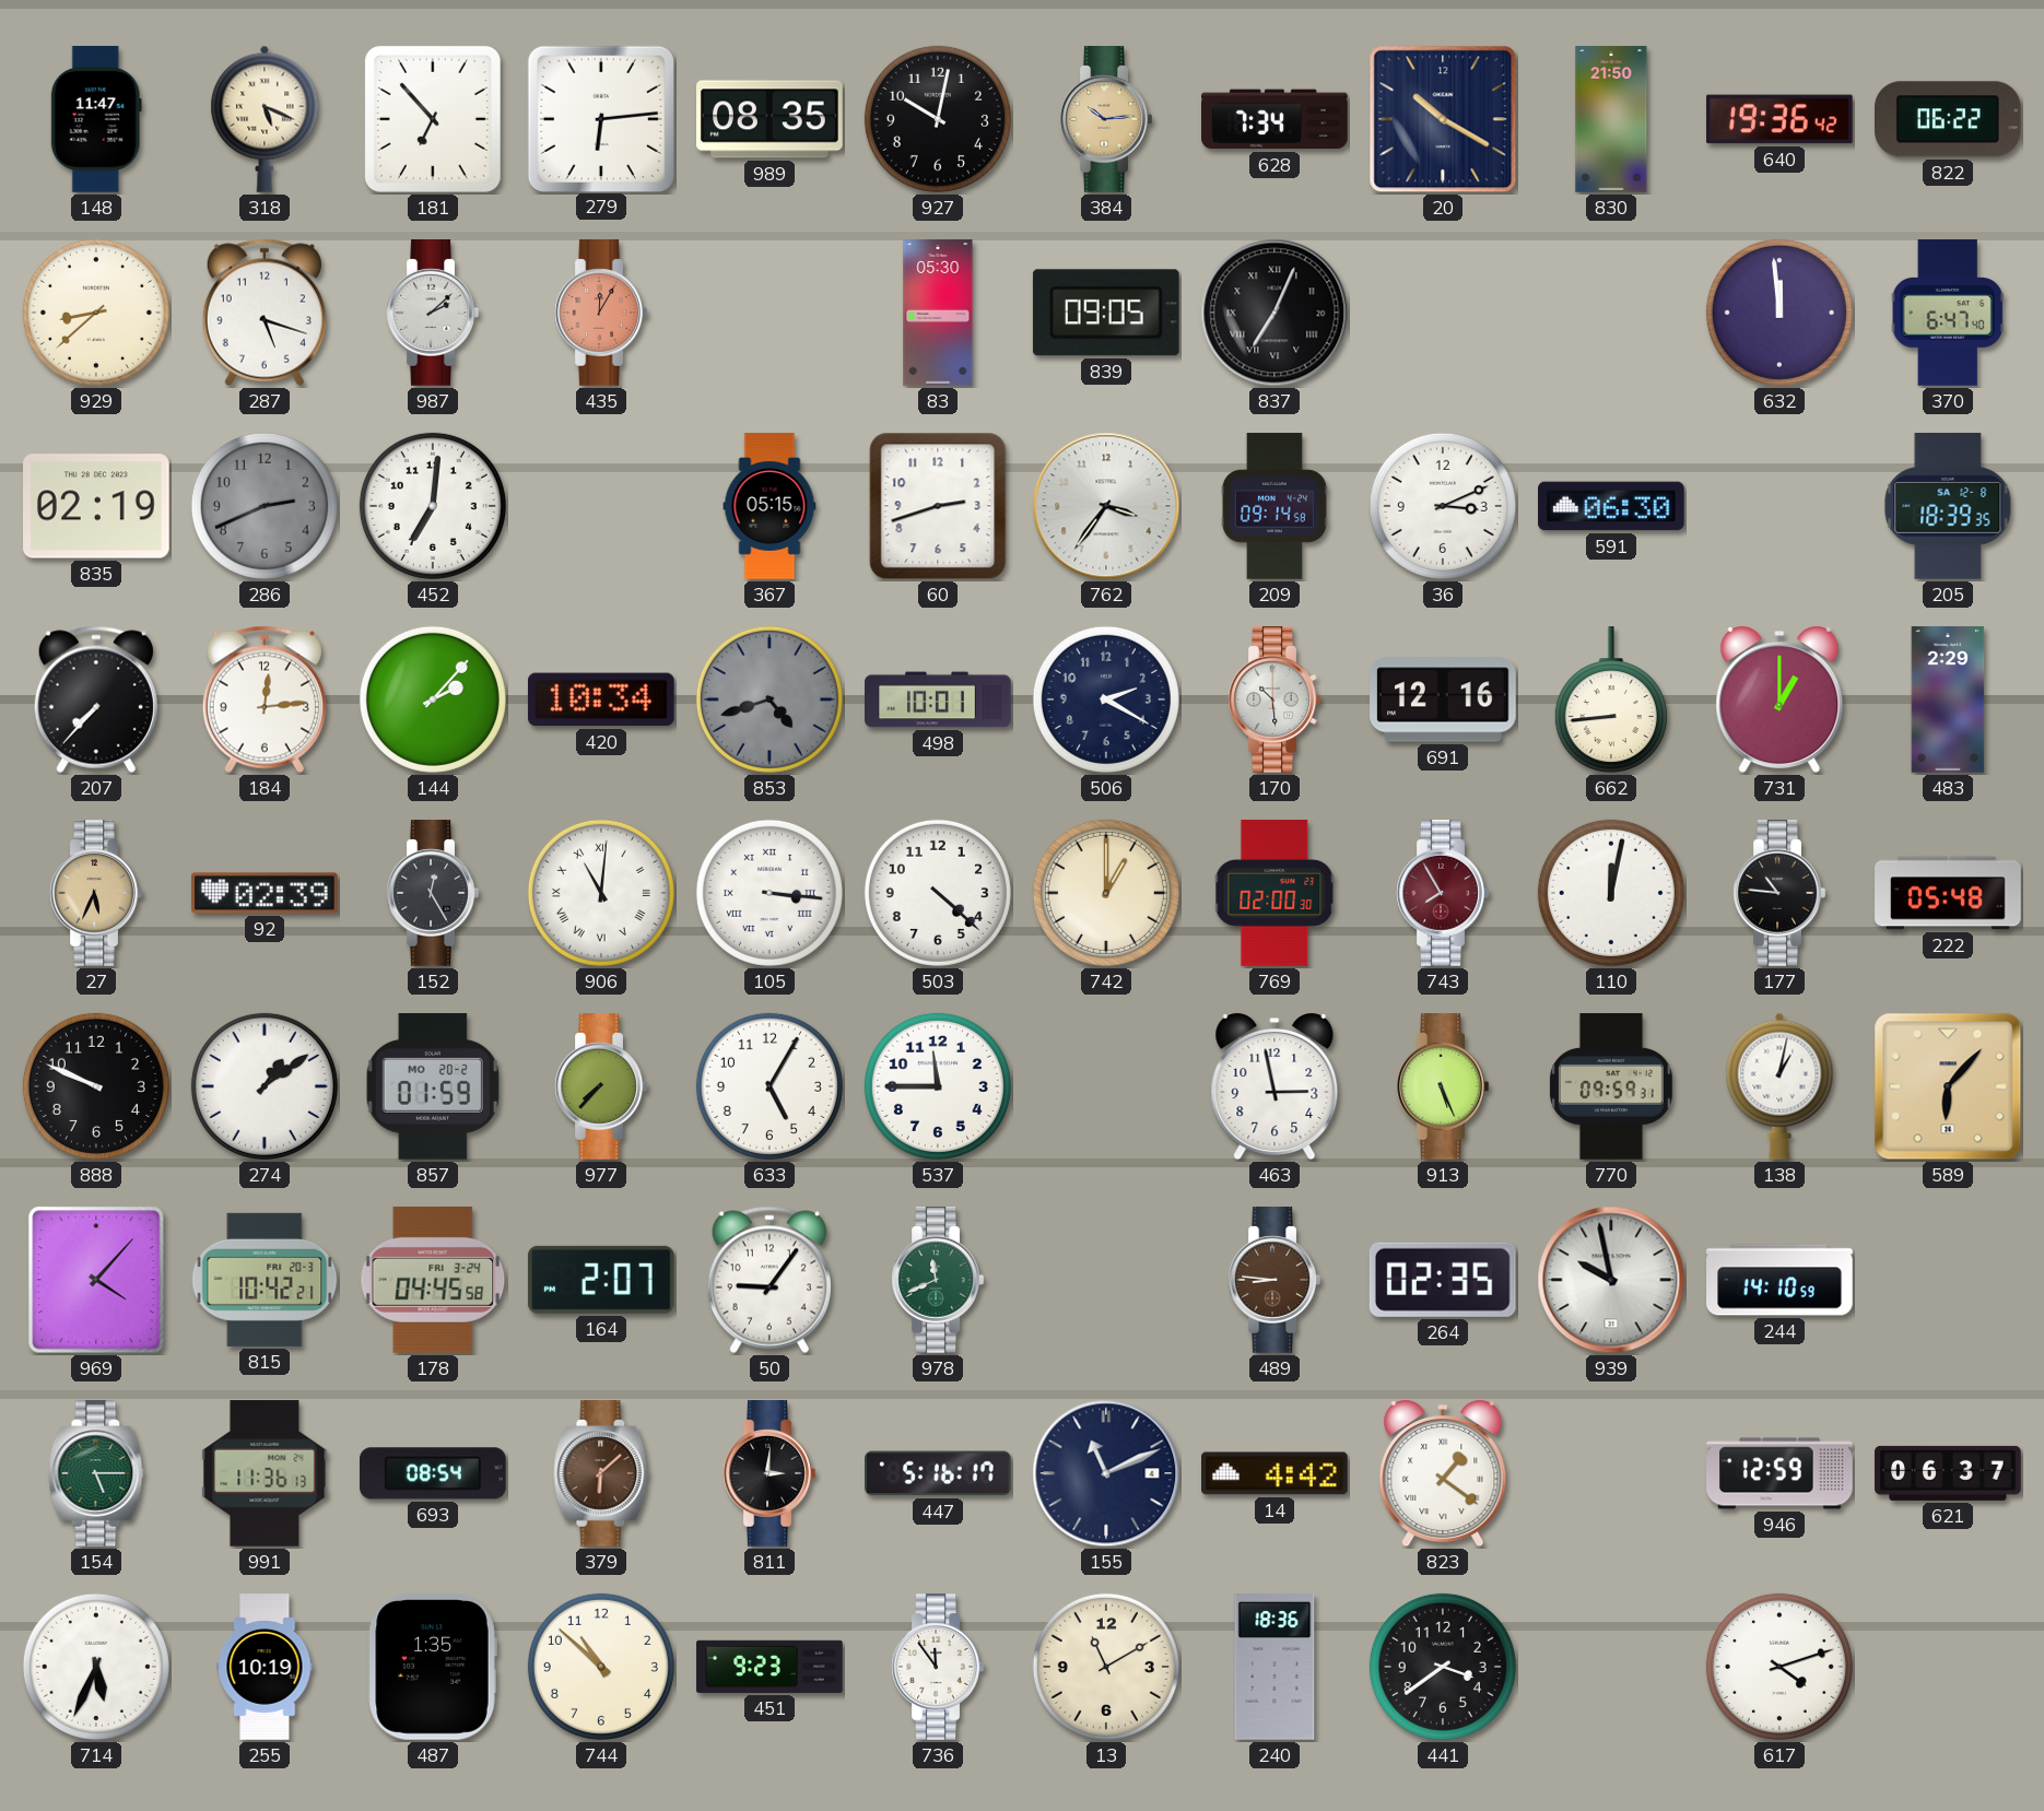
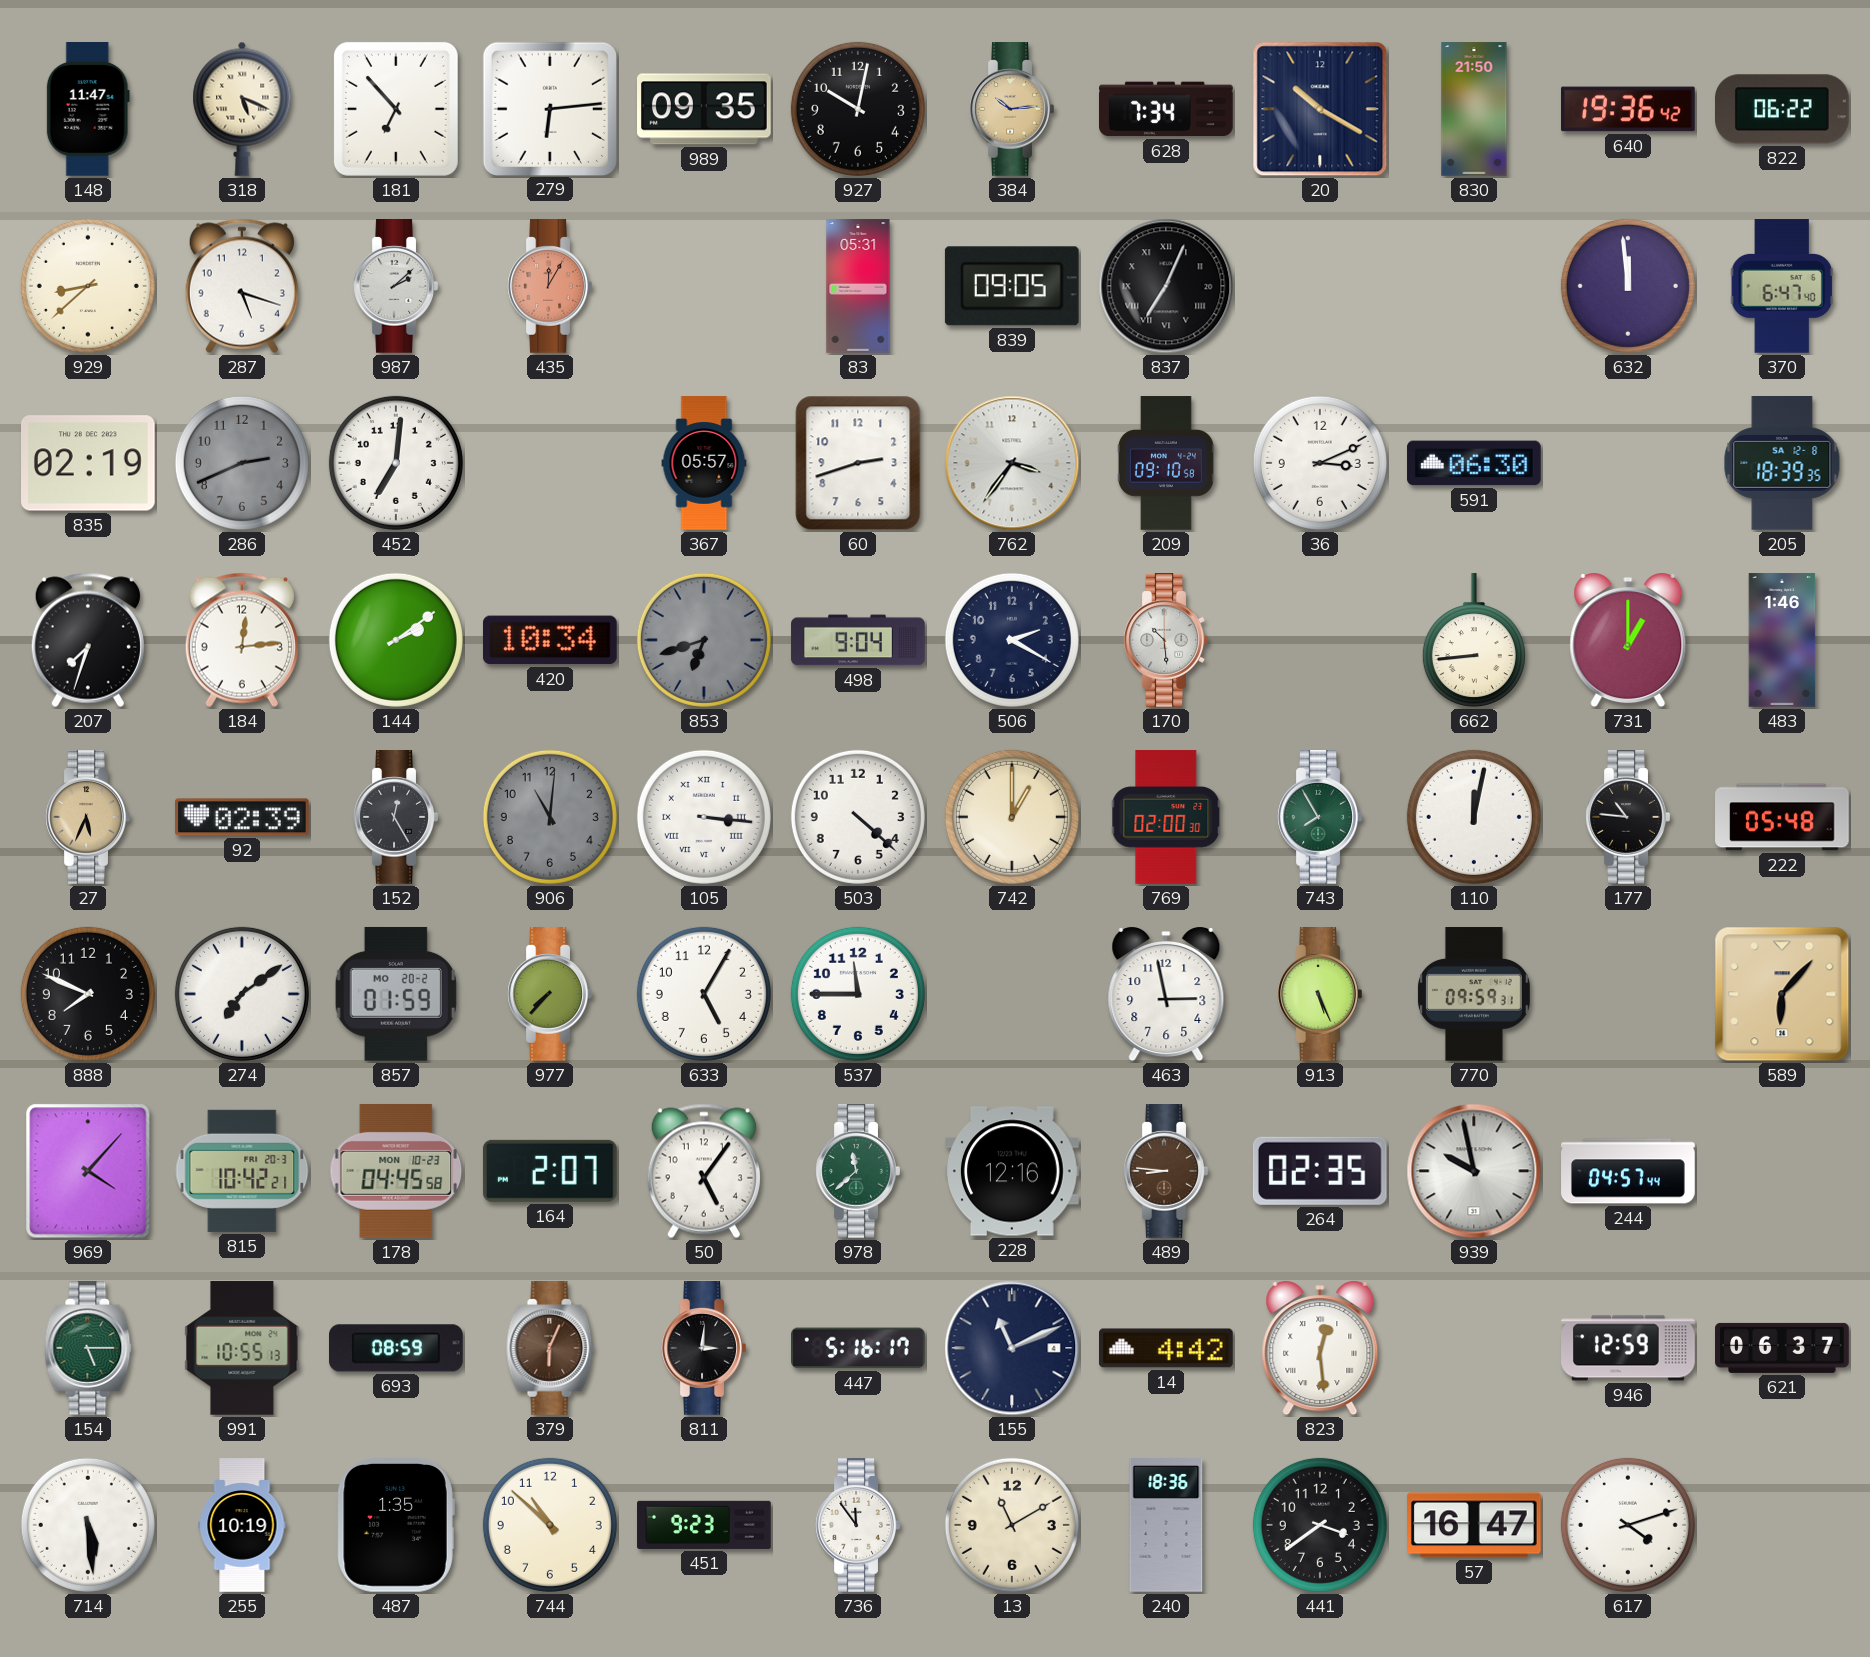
989: 08:35 -> 09:35 (705, 109)
83: 05:30 -> 05:31 (858, 286)
367: 05:15 -> 05:57 (704, 463)
209: 09:14 -> 09:10 (1166, 463)
207: 7:37 -> 7:33 (88, 640)
144: 2:07 -> 2:09 (396, 640)
853: 4:42 -> 6:42 (704, 640)
498: 10:01 -> 9:04 (858, 640)
691: 12:16 -> none (1444, 699)
483: 2:29 -> 1:46 (1782, 640)
906 dial: white -> grey (550, 817)
906 numerals: Roman -> Arabic (550, 817)
743 dial: burgundy -> green (1320, 817)
888: 9:49 -> 7:49 (88, 994)
274: 1:09 -> 7:09 (242, 994)
138: 1:02 -> none (1779, 1086)
178 date: FRI 3-24 -> MON 10-23 (396, 1171)
50: 9:06 -> 5:06 (704, 1171)
978: 11:41 -> 11:38 (858, 1171)
228: none -> 12:16 (1013, 1171)
244: 14:10 -> 04:57 (1628, 1171)
991: 11:36 -> 10:55 (242, 1348)
693: 08:54 -> 08:59 (397, 1348)
379: 6:08 -> 6:04 (550, 1348)
823: 1:21 -> 12:29 (1320, 1349)
714: 5:34 -> 5:29 (88, 1525)
57: none -> 16:47 (1475, 1525)
